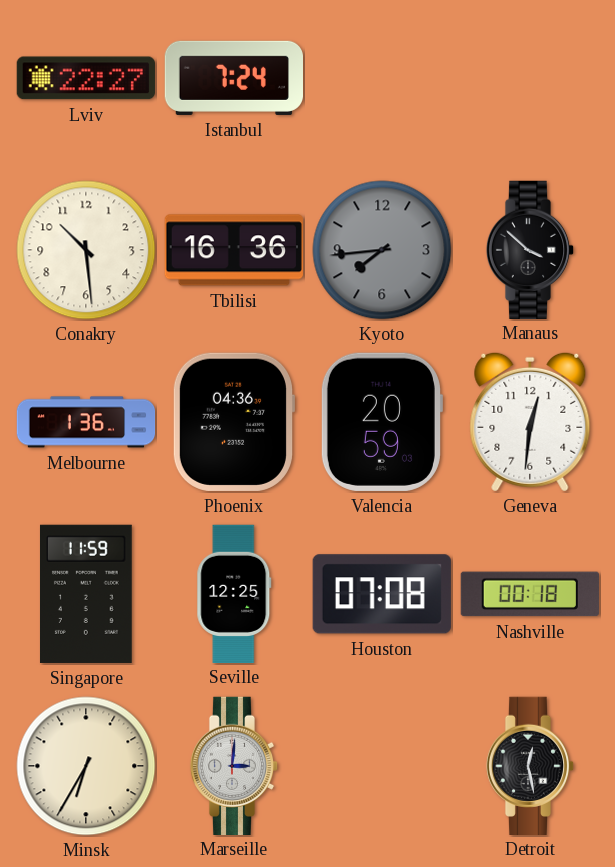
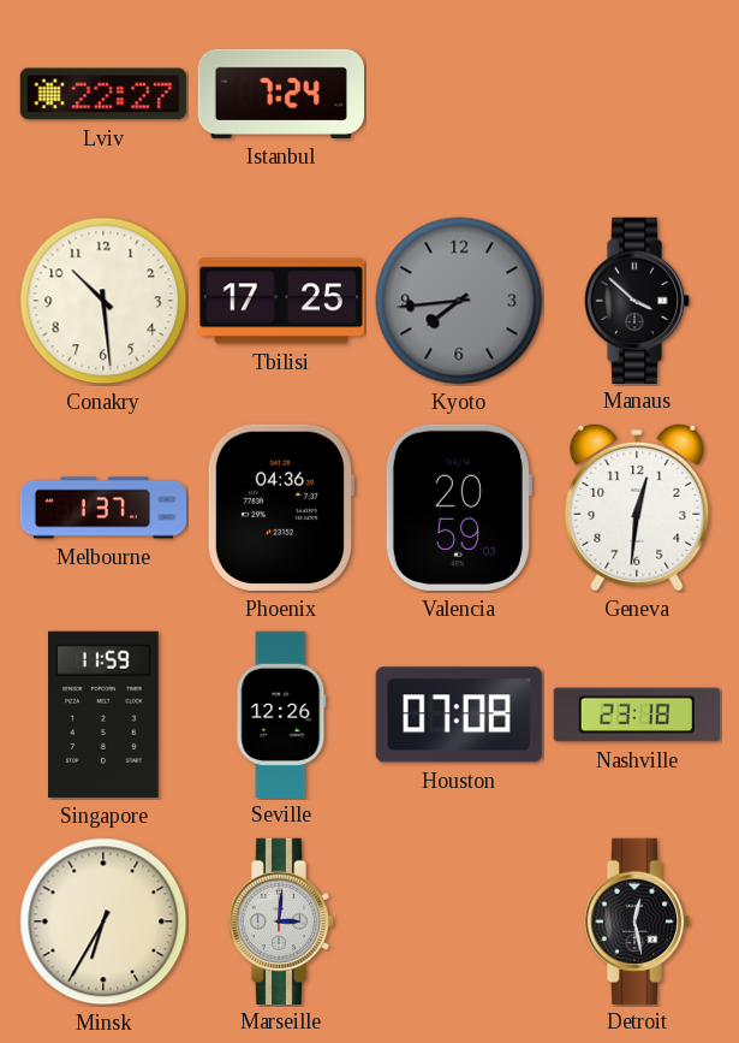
Tbilisi: 16:36 -> 17:25 (281, 301)
Melbourne: 1:36 -> 1:37 (103, 508)
Seville: 12:25 -> 12:26 (281, 713)
Nashville: 00:18 -> 23:18 (637, 715)
